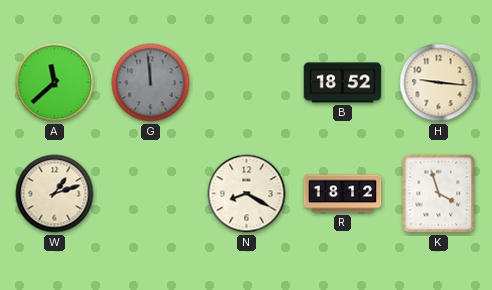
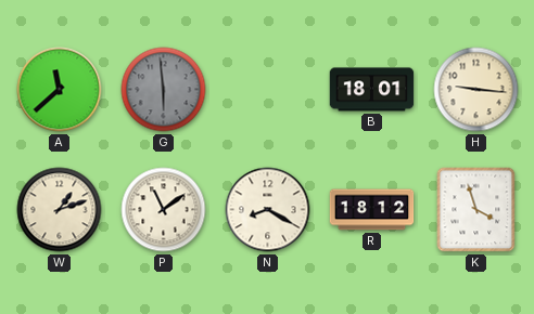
G: 11:59 -> 5:59 (164, 90)
B: 18:52 -> 18:01 (372, 90)
P: none -> 11:09 (164, 210)
